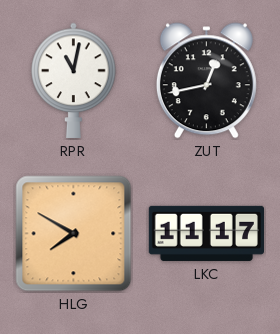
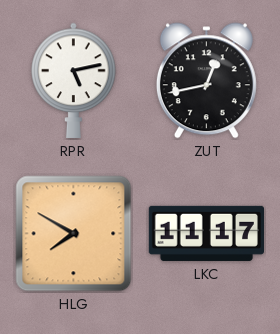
RPR: 11:02 -> 5:13 (74, 80)
